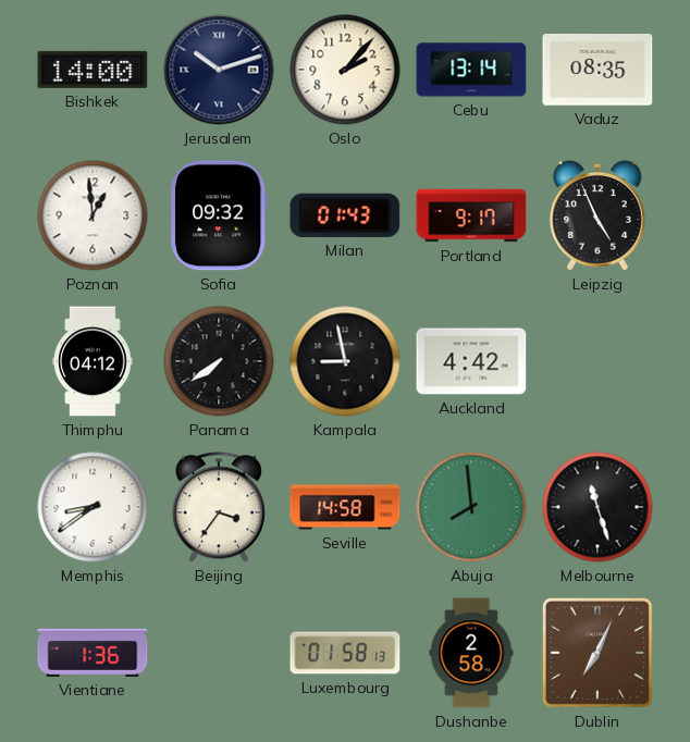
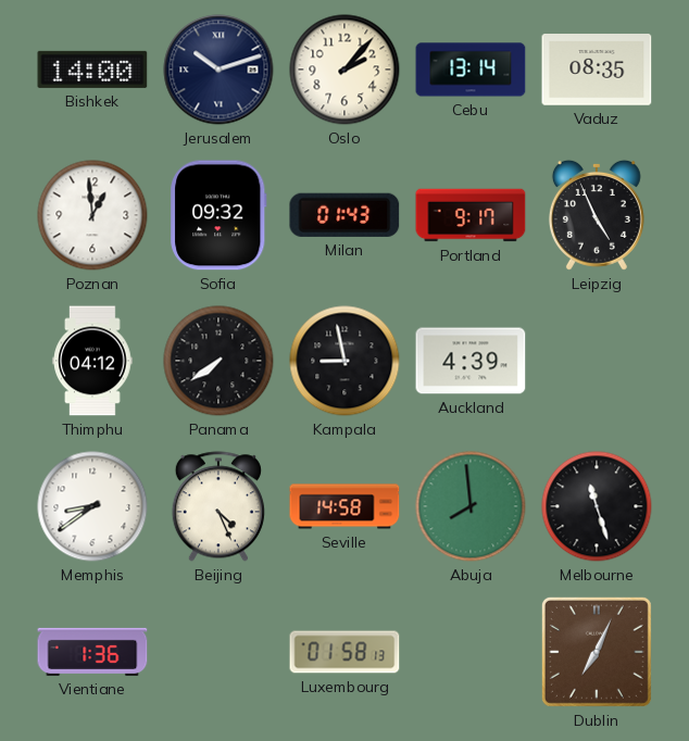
Auckland: 4:42 -> 4:39 (471, 361)
Beijing: 3:36 -> 4:26 (218, 506)
Dushanbe: 2:58 -> none (471, 653)
